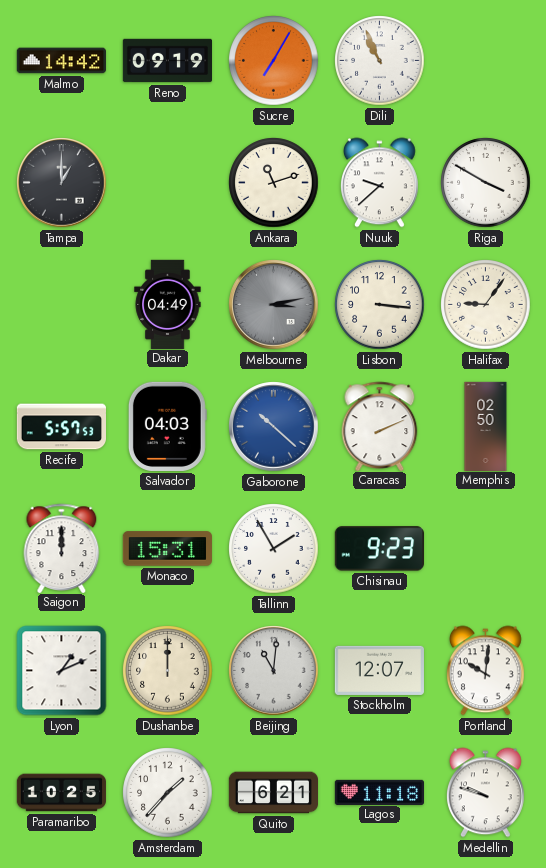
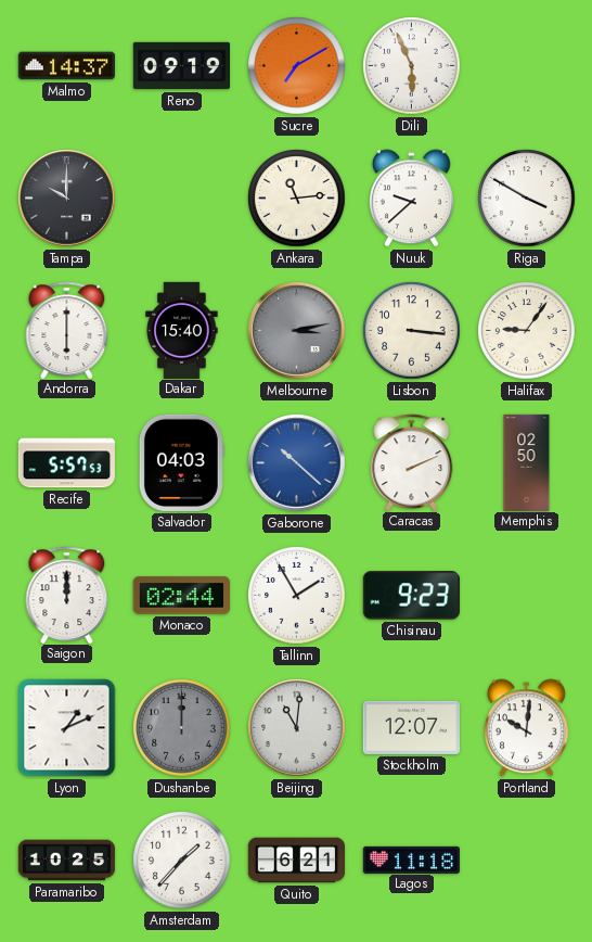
Malmo: 14:42 -> 14:37 (66, 66)
Sucre: 7:05 -> 7:10 (297, 66)
Dili: 10:56 -> 5:56 (412, 66)
Tampa: 1:00 -> 10:00 (67, 199)
Ankara: 11:12 -> 11:14 (297, 199)
Andorra: none -> 6:00 (67, 330)
Dakar: 04:49 -> 15:40 (182, 330)
Monaco: 15:31 -> 02:44 (181, 596)
Dushanbe dial: cream -> grey (182, 728)
Medellin: 9:48 -> none (485, 793)
